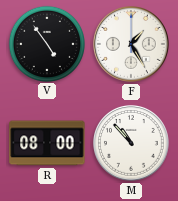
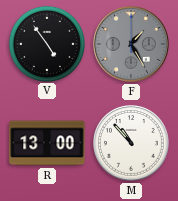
F dial: white -> grey (132, 45)
R: 08:00 -> 13:00 (47, 143)
